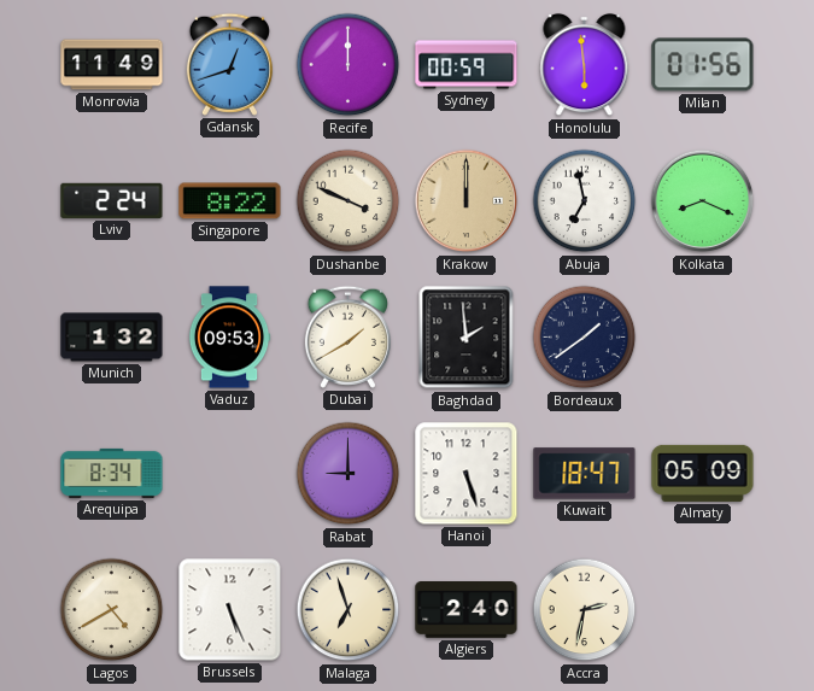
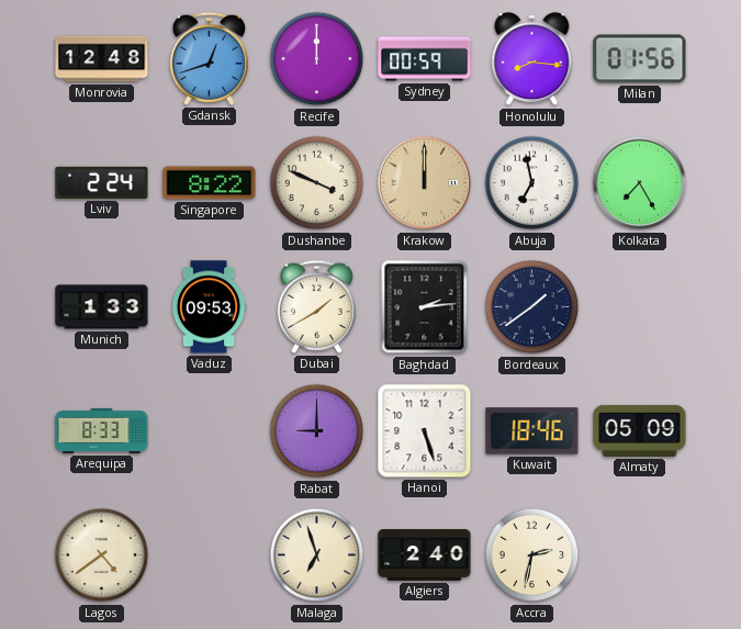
Monrovia: 11:49 -> 12:48 (102, 59)
Honolulu: 5:59 -> 8:16 (532, 59)
Kolkata: 8:19 -> 7:25 (640, 183)
Munich: 1:32 -> 1:33 (102, 307)
Baghdad: 1:59 -> 2:14 (425, 307)
Arequipa: 8:34 -> 8:33 (102, 430)
Kuwait: 18:47 -> 18:46 (532, 431)
Lagos: 4:40 -> 4:39 (102, 555)
Brussels: 5:26 -> none (230, 610)
